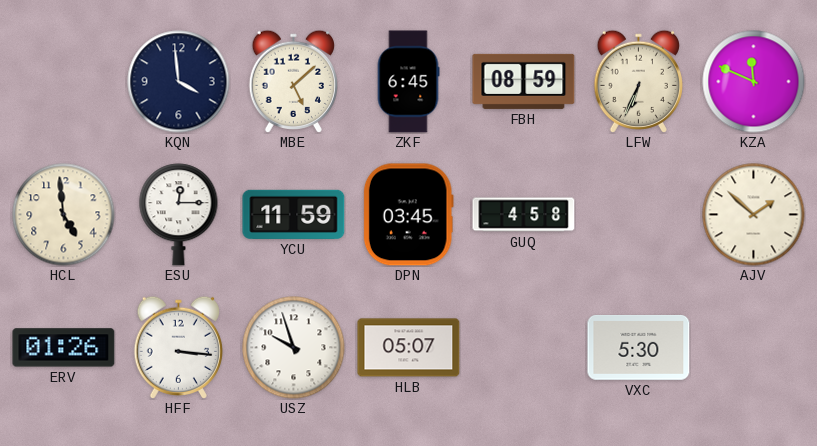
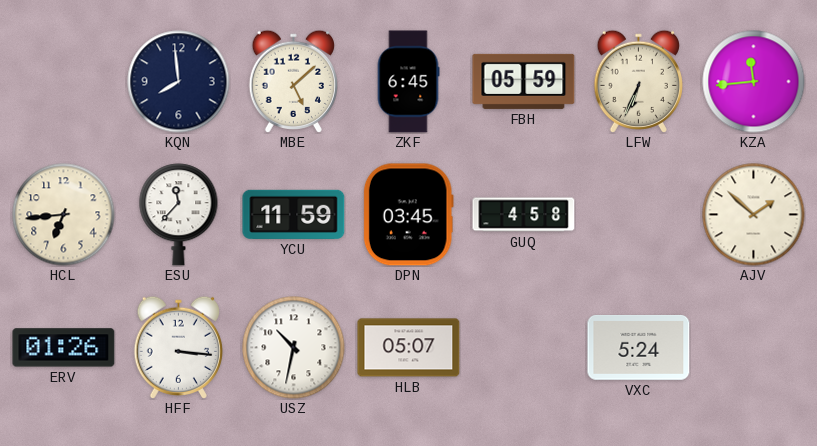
KQN: 3:59 -> 7:59 (179, 82)
FBH: 08:59 -> 05:59 (524, 81)
KZA: 11:49 -> 11:44 (754, 82)
HCL: 4:59 -> 6:44 (64, 215)
ESU: 12:15 -> 11:37 (179, 215)
USZ: 9:57 -> 10:32 (294, 348)
VXC: 5:30 -> 5:24 (639, 348)
